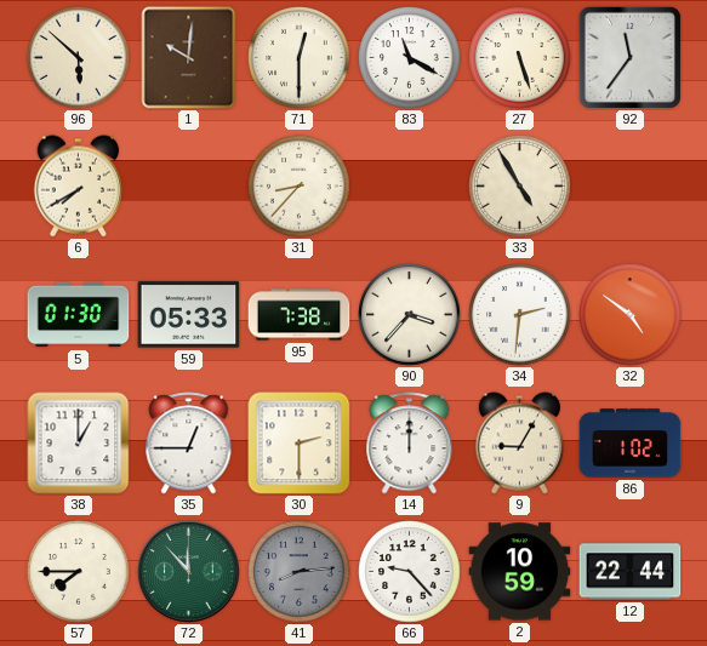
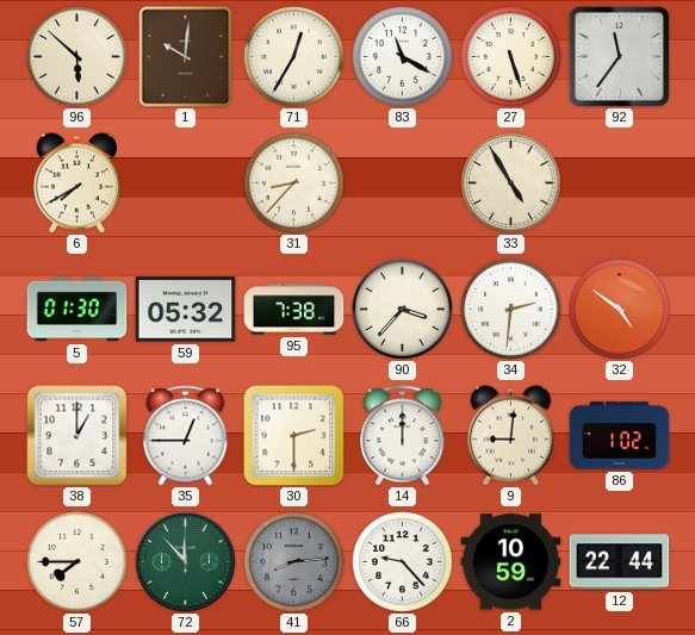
71: 12:30 -> 12:35 (294, 57)
59: 05:33 -> 05:32 (186, 310)
9: 9:05 -> 9:01 (510, 436)
